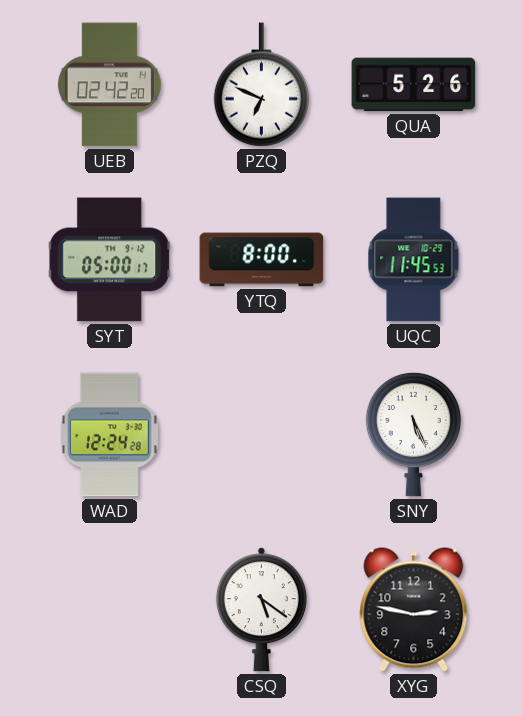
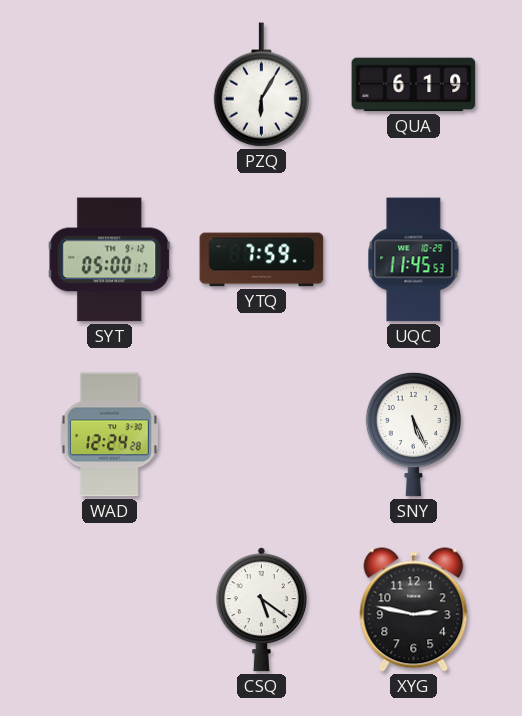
UEB: 02:42 -> none (109, 85)
PZQ: 6:49 -> 6:05 (261, 85)
QUA: 5:26 -> 6:19 (414, 85)
YTQ: 8:00 -> 7:59 (262, 260)
